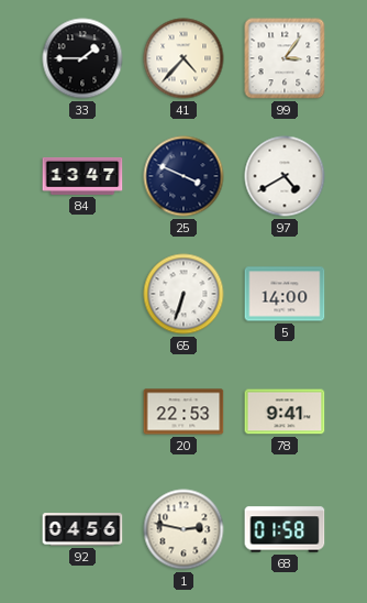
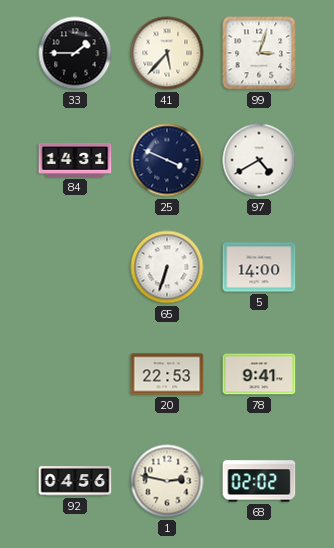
41: 4:37 -> 5:37 (167, 53)
99: 3:06 -> 3:03 (259, 53)
84: 13:47 -> 14:31 (75, 160)
68: 01:58 -> 02:02 (259, 481)
